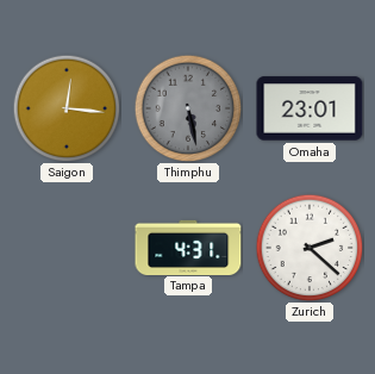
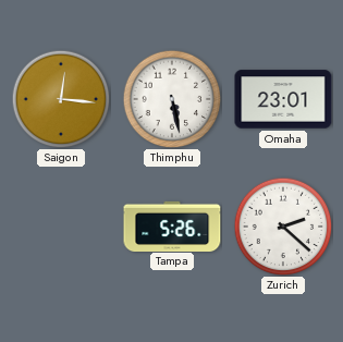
Thimphu dial: grey -> white (172, 99)
Tampa: 4:31 -> 5:26 (172, 225)
